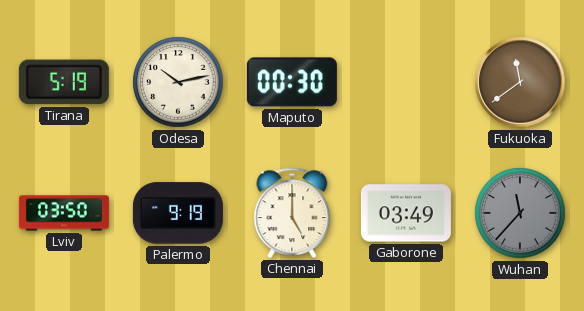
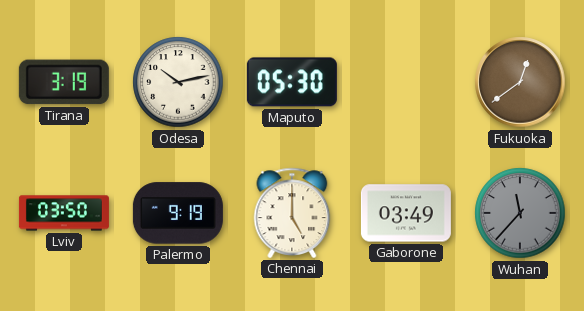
Tirana: 5:19 -> 3:19 (64, 82)
Maputo: 00:30 -> 05:30 (292, 82)
Fukuoka: 11:39 -> 12:39 (520, 82)
